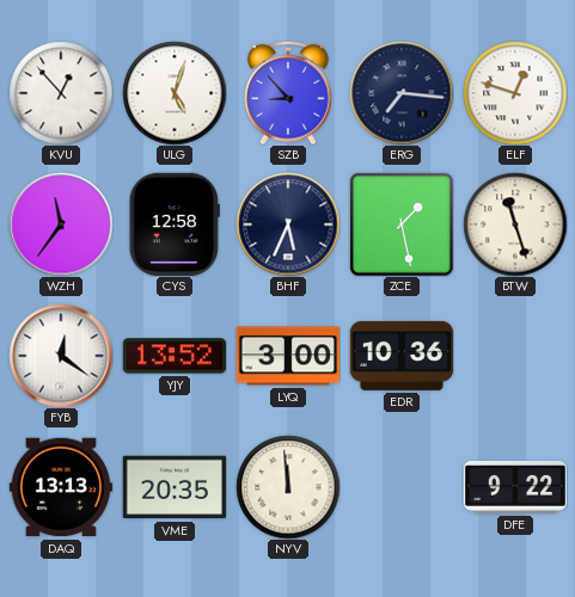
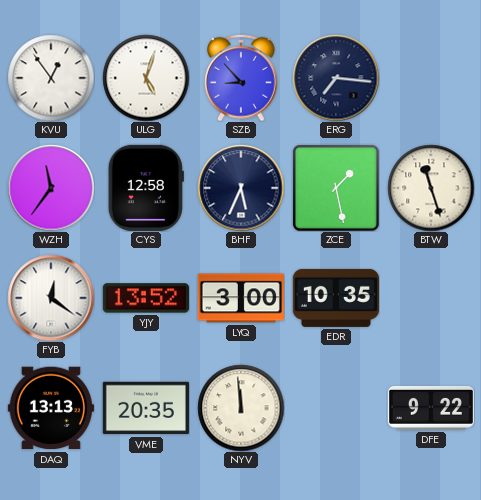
KVU: 12:53 -> 12:54 (51, 78)
ELF: 12:48 -> none (515, 93)
EDR: 10:36 -> 10:35 (336, 298)
